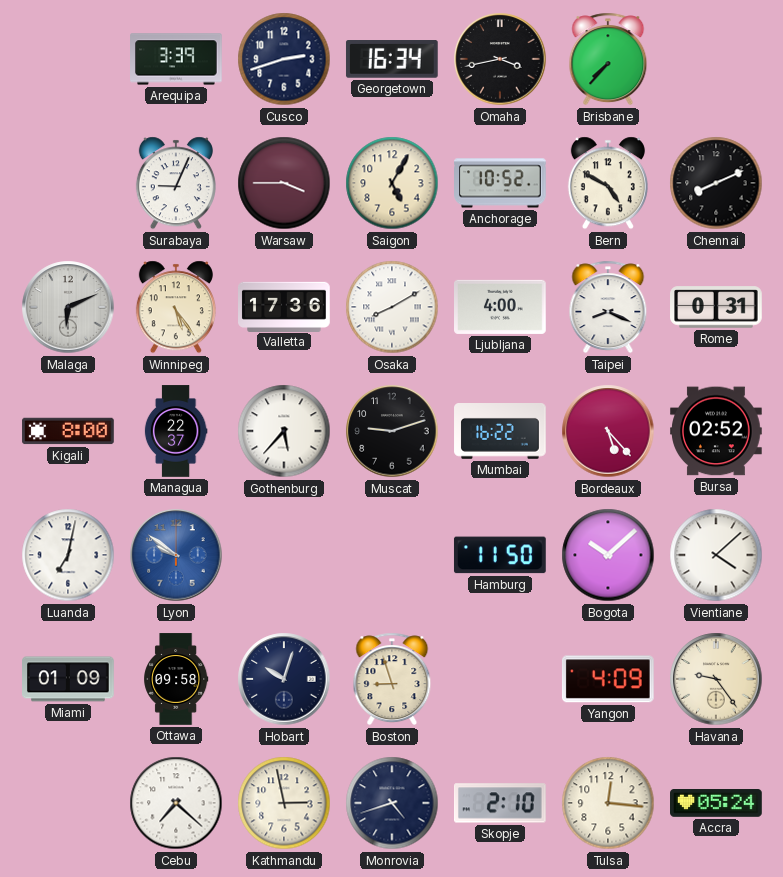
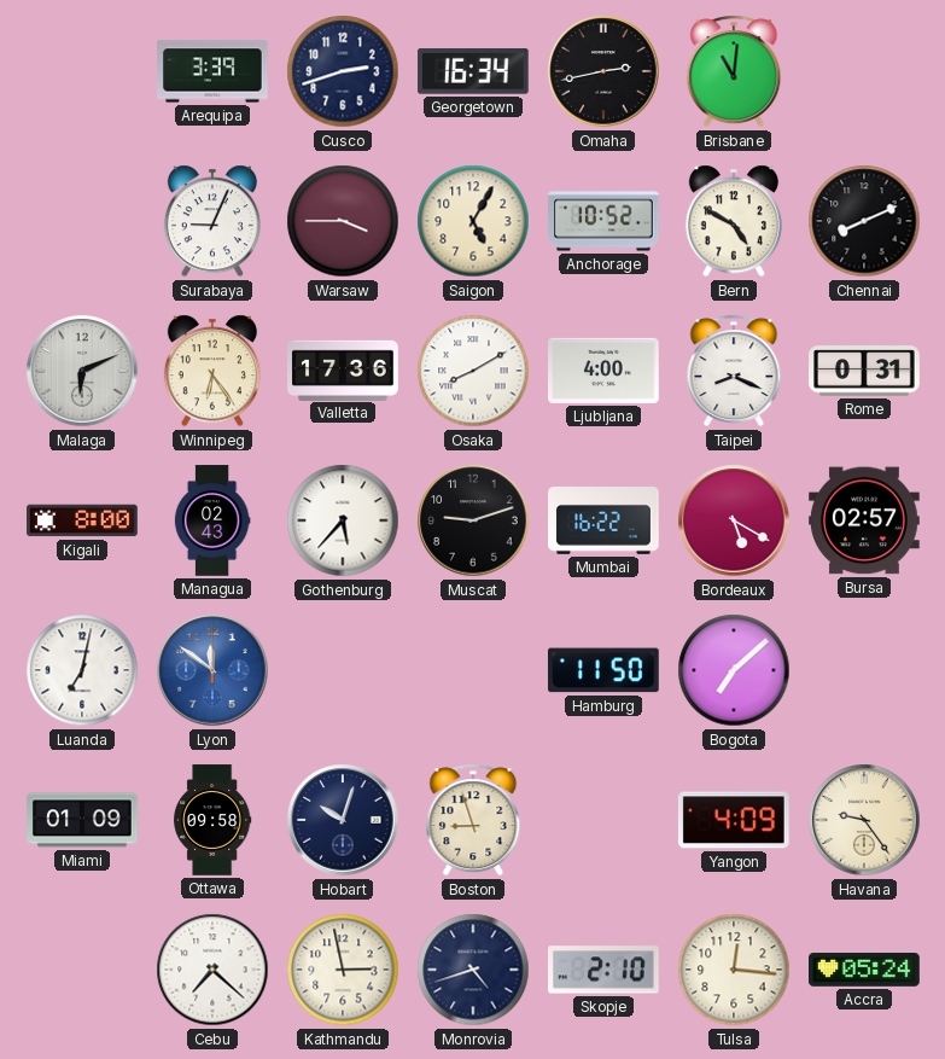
Omaha: 3:43 -> 2:43 (603, 71)
Brisbane: 7:37 -> 11:01 (734, 71)
Winnipeg: 5:24 -> 6:24 (212, 371)
Managua: 22:37 -> 02:43 (212, 520)
Bordeaux: 5:23 -> 5:20 (734, 520)
Bursa: 02:52 -> 02:57 (864, 520)
Lyon: 9:51 -> 11:51 (212, 670)
Bogota: 10:08 -> 7:08 (734, 670)
Vientiane: 4:08 -> none (716, 555)
